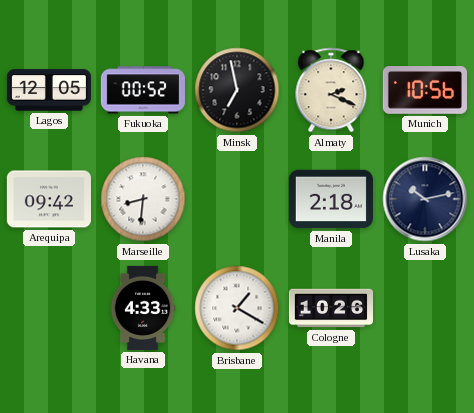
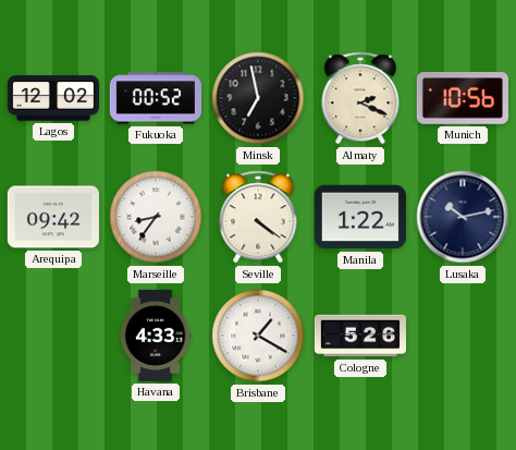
Lagos: 12:05 -> 12:02 (53, 98)
Marseille: 8:31 -> 8:36 (156, 217)
Seville: none -> 4:21 (258, 217)
Manila: 2:18 -> 1:22 (360, 217)
Cologne: 10:26 -> 5:26 (359, 336)
